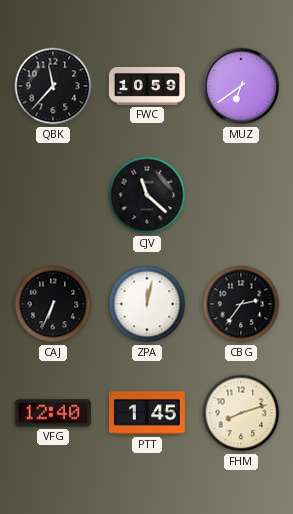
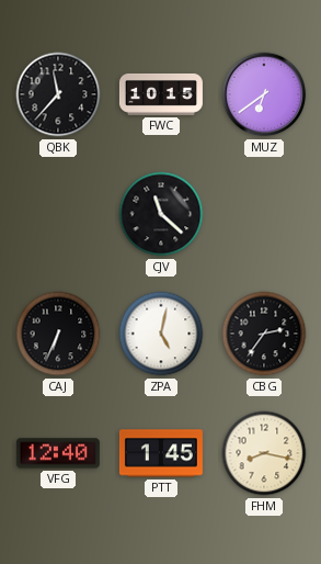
FWC: 10:59 -> 10:15 (161, 94)
ZPA: 12:02 -> 5:02 (161, 334)
FHM: 8:12 -> 8:17 (264, 453)
